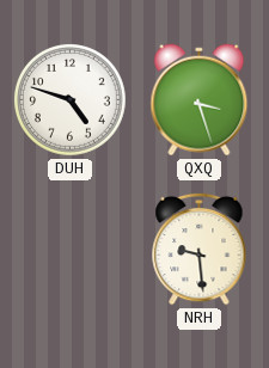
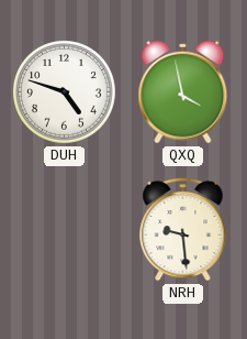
QXQ: 3:27 -> 3:58 (183, 92)
